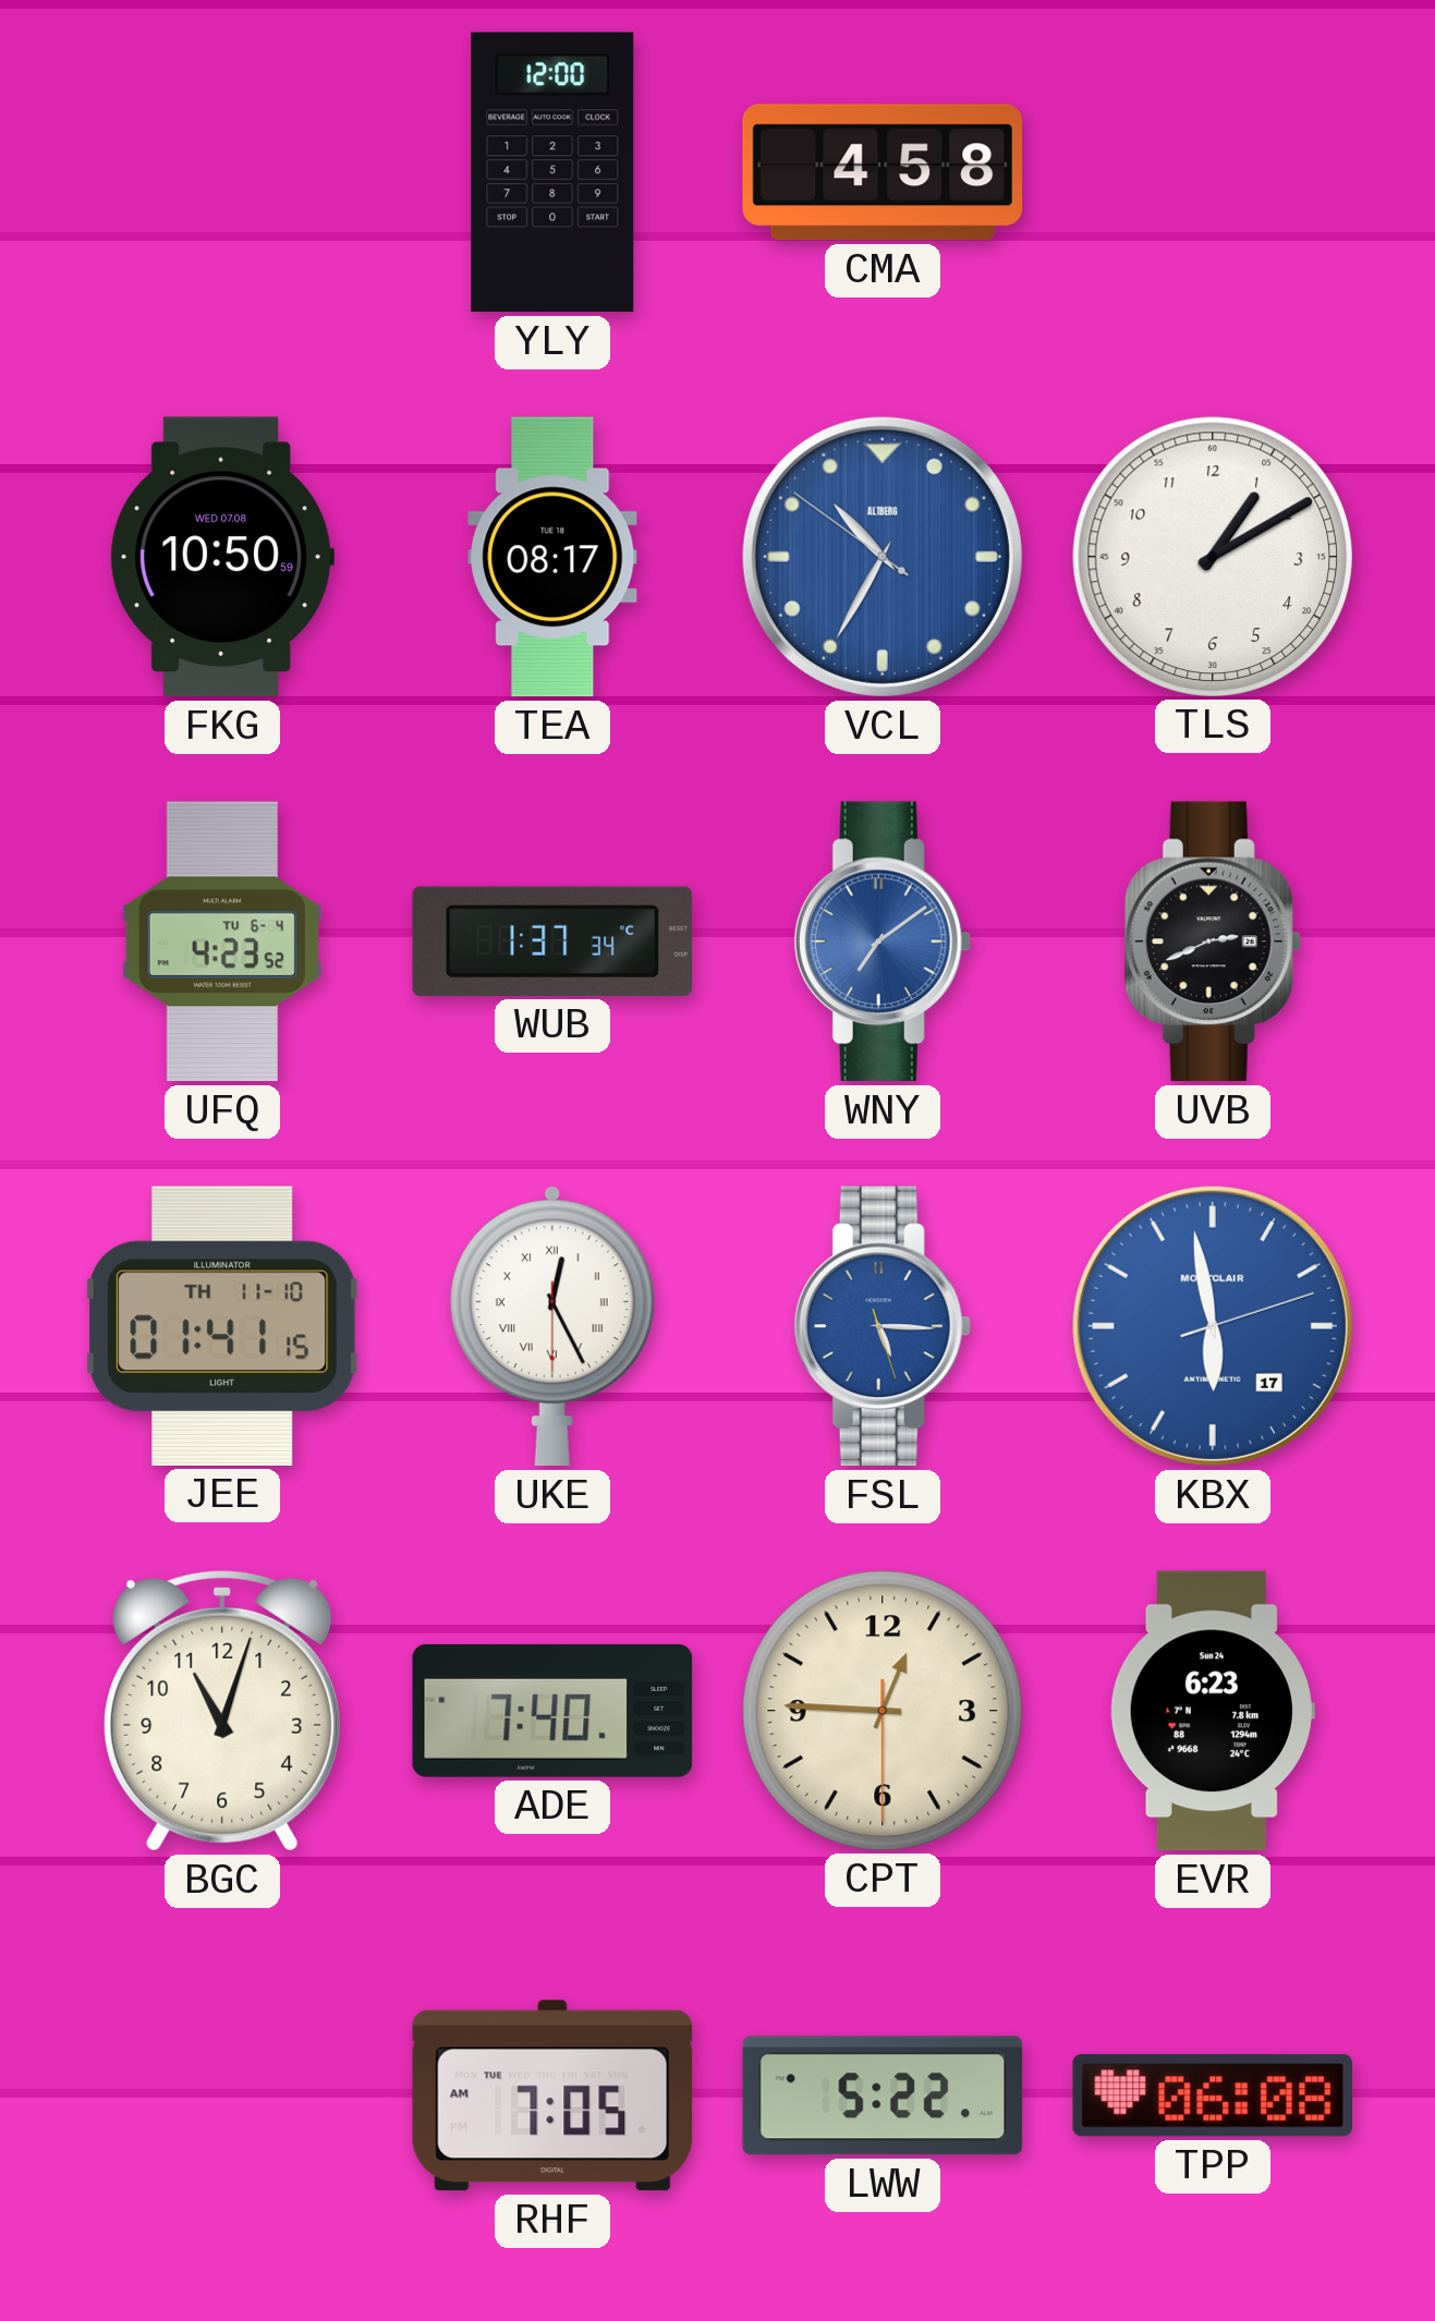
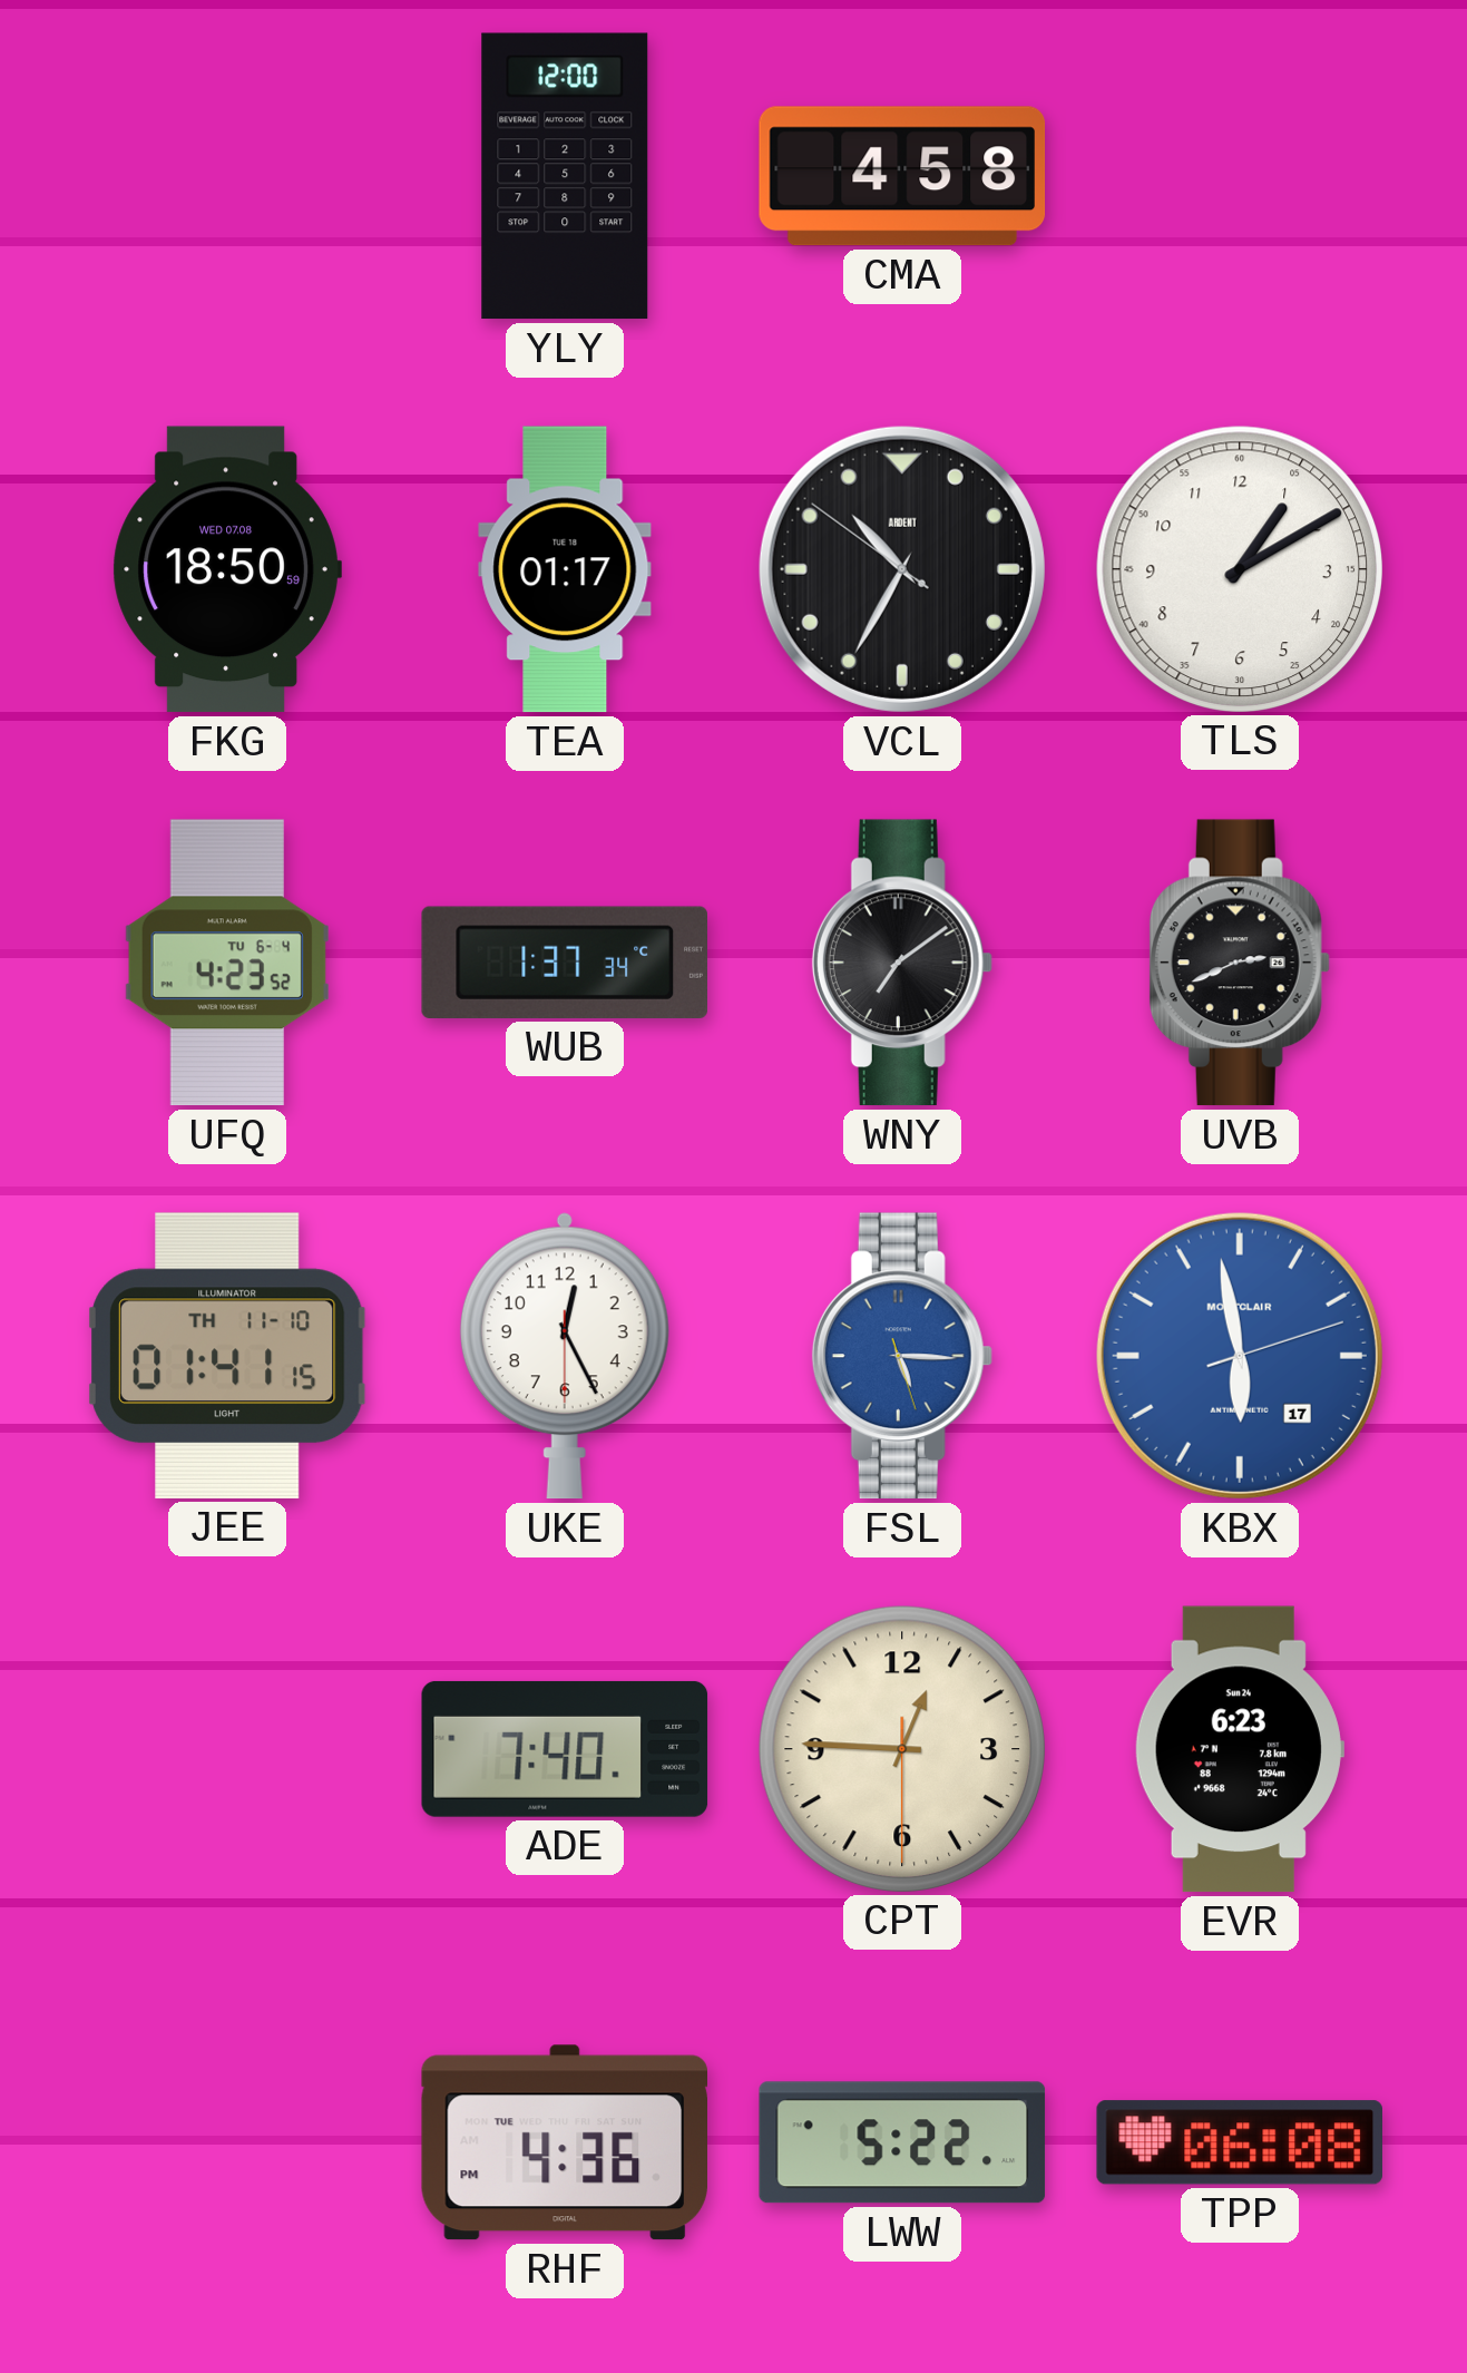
FKG: 10:50 -> 18:50 (227, 569)
TEA: 08:17 -> 01:17 (565, 569)
VCL dial: blue -> black (902, 569)
VCL brand: ALTBERG -> ARDENT (902, 569)
WNY dial: blue -> black (902, 963)
UKE numerals: Roman -> Arabic (565, 1356)
BGC: 11:03 -> none (222, 1711)
RHF: 7:05 -> 4:36 (564, 2142)
